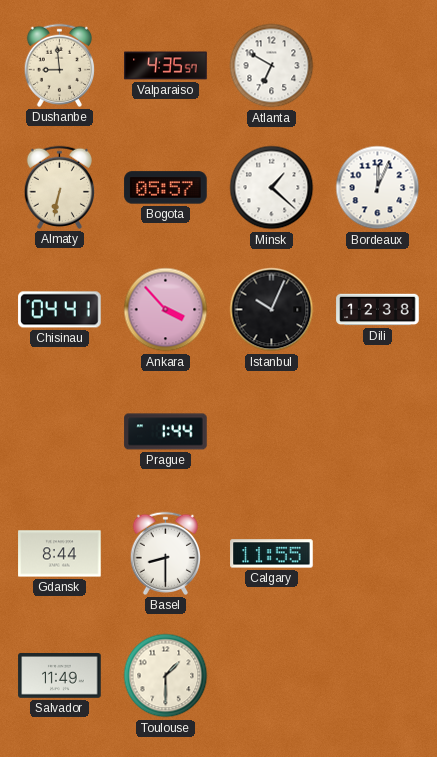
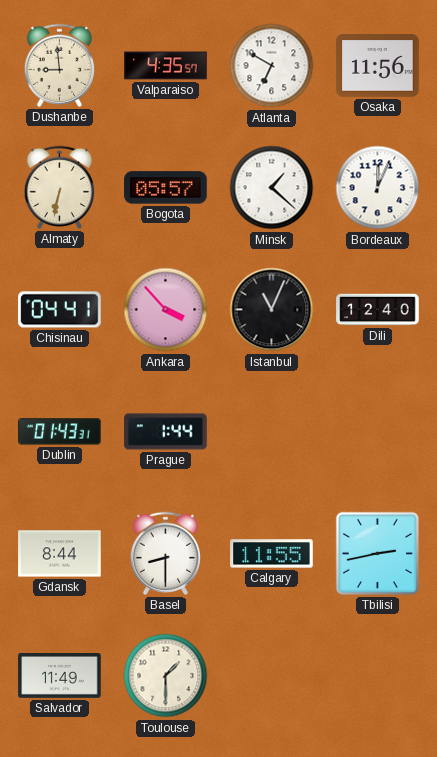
Osaka: none -> 11:56 (378, 66)
Istanbul: 10:04 -> 11:04 (272, 310)
Dili: 12:38 -> 12:40 (378, 310)
Dublin: none -> 01:43 (60, 432)
Tbilisi: none -> 2:43 (377, 553)
